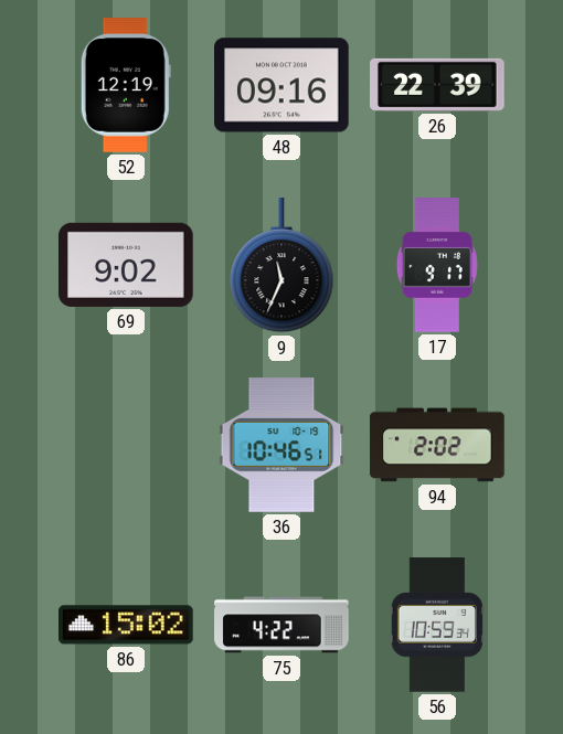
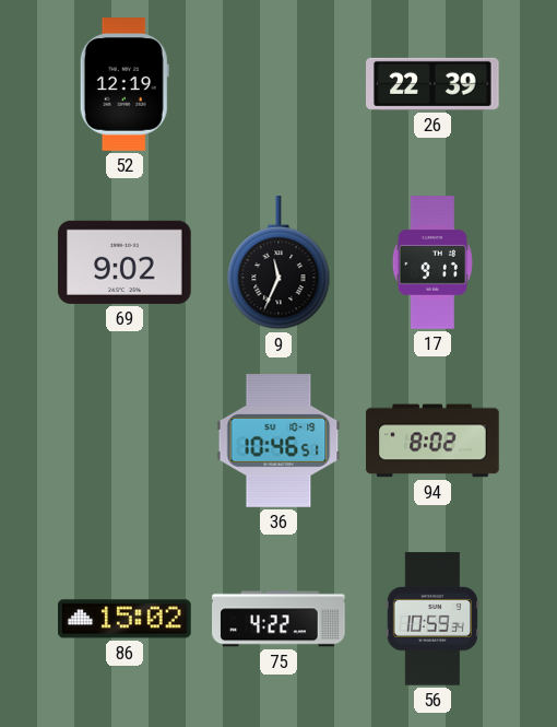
48: 09:16 -> none (283, 85)
94: 2:02 -> 8:02 (432, 441)
